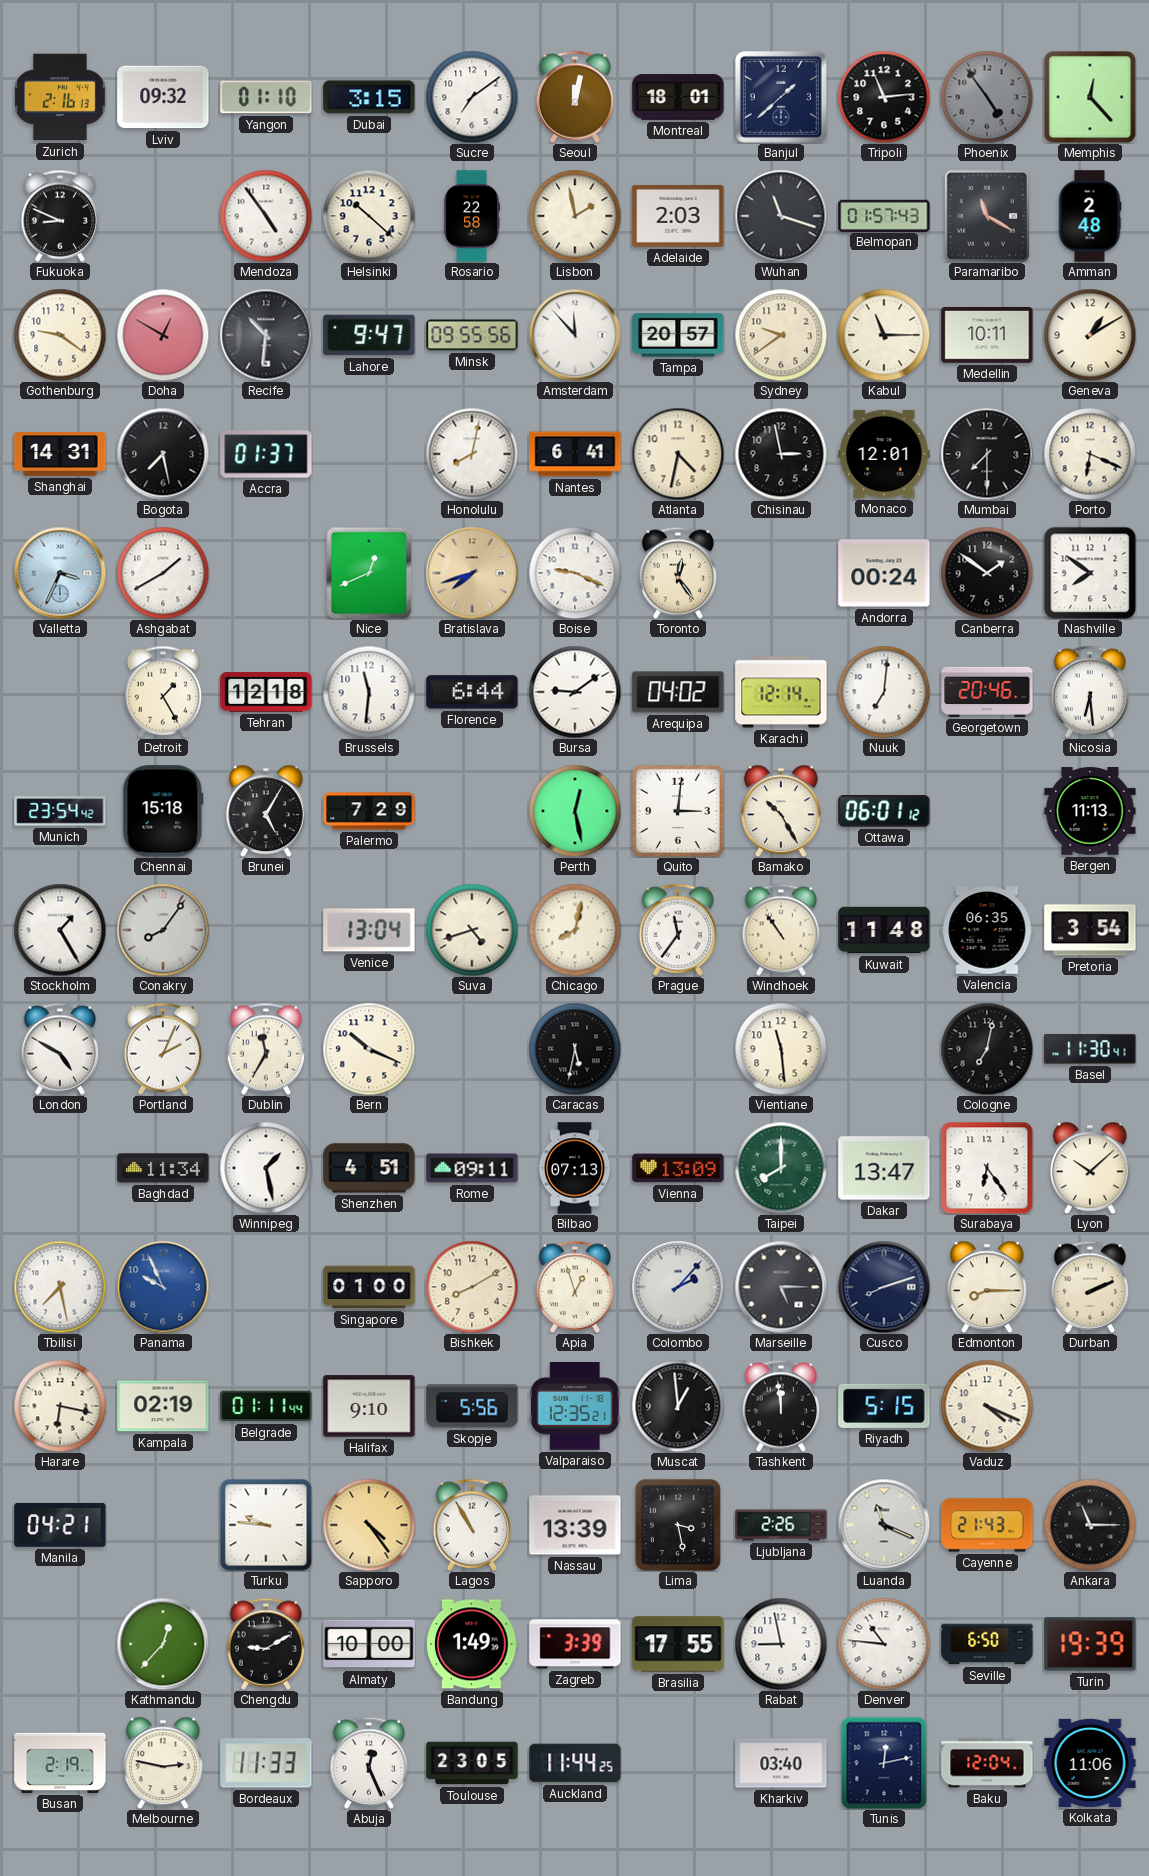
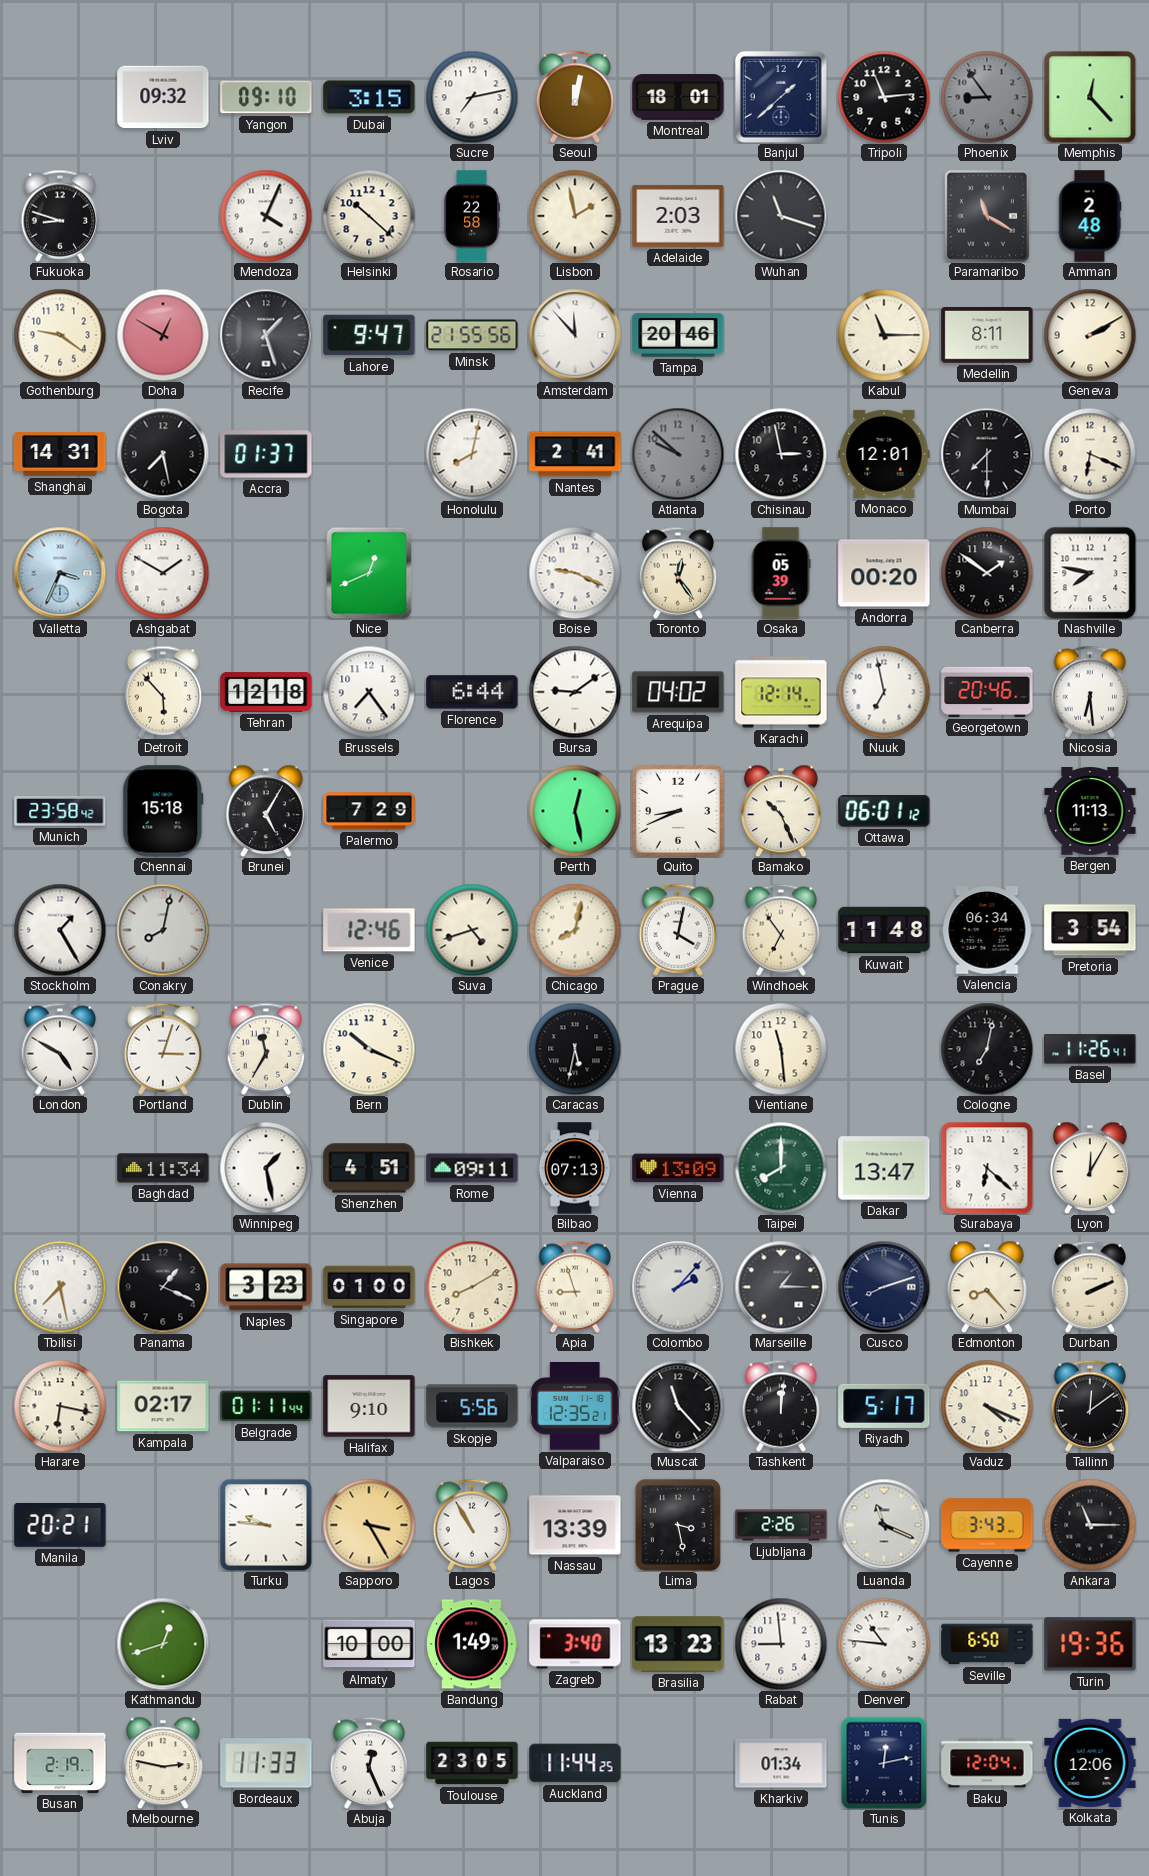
Zurich: 2:16 -> none (60, 97)
Yangon: 01:10 -> 09:10 (266, 97)
Sucre: 7:09 -> 7:13 (472, 97)
Phoenix: 4:54 -> 8:54 (987, 97)
Fukuoka: 8:49 -> 8:48 (60, 216)
Mendoza: 4:54 -> 4:04 (266, 216)
Belmopan: 01:57 -> none (884, 215)
Recife: 10:31 -> 1:27 (266, 335)
Minsk: 09:55 -> 21:55 (472, 335)
Tampa: 20:57 -> 20:46 (678, 335)
Sydney: 9:39 -> none (781, 335)
Medellin: 10:11 -> 8:11 (987, 336)
Geneva: 1:10 -> 2:10 (1090, 335)
Nantes: 6:41 -> 2:41 (575, 454)
Atlanta: 4:32 -> 9:52 (678, 454)
Atlanta dial: cream -> grey (678, 454)
Ashgabat: 1:40 -> 1:50 (163, 573)
Bratislava: 7:42 -> none (472, 573)
Osaka: none -> 05:39 (781, 573)
Andorra: 00:24 -> 00:20 (884, 573)
Nashville: 7:51 -> 7:47 (1090, 573)
Detroit: 1:25 -> 5:53 (163, 692)
Brussels: 11:31 -> 7:24 (369, 692)
Nuuk: 7:01 -> 6:58 (884, 692)
Munich: 23:54 -> 23:58 (60, 811)
Quito: 3:01 -> 8:41 (678, 811)
Bamako: 10:25 -> 10:26 (781, 811)
Conakry: 8:06 -> 8:02 (163, 930)
Venice: 13:04 -> 12:46 (369, 930)
Prague: 11:36 -> 4:02 (678, 930)
Windhoek: 10:54 -> 6:54 (781, 930)
Valencia: 06:35 -> 06:34 (987, 930)
Portland: 2:04 -> 3:03 (163, 1049)
Basel: 11:30 -> 11:26 (1090, 1049)
Surabaya: 6:24 -> 6:22 (987, 1168)
Lyon: 10:08 -> 12:05 (1090, 1168)
Panama: 9:56 -> 1:19 (163, 1287)
Panama dial: blue -> black (163, 1287)
Naples: none -> 3:23 (266, 1287)
Apia: 12:57 -> 8:57 (575, 1287)
Marseille: 5:15 -> 1:15 (781, 1287)
Edmonton: 8:15 -> 8:23 (987, 1287)
Kampala: 02:19 -> 02:17 (163, 1406)
Muscat: 12:59 -> 11:23 (678, 1406)
Tashkent: 11:59 -> 12:01 (781, 1406)
Riyadh: 5:15 -> 5:17 (884, 1406)
Tallinn: none -> 12:09 (1090, 1406)
Manila: 04:21 -> 20:21 (60, 1525)
Sapporo: 4:24 -> 3:25 (369, 1525)
Cayenne: 21:43 -> 3:43 (987, 1525)
Kathmandu: 12:37 -> 12:42 (163, 1644)
Chengdu: 9:10 -> none (266, 1644)
Zagreb: 3:39 -> 3:40 (575, 1644)
Brasilia: 17:55 -> 13:23 (678, 1644)
Rabat: 8:58 -> 8:59 (781, 1644)
Turin: 19:39 -> 19:36 (1090, 1644)
Kharkiv: 03:40 -> 01:34 (781, 1763)
Kolkata: 11:06 -> 12:06 (1090, 1763)
